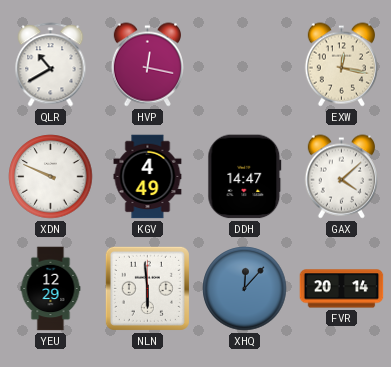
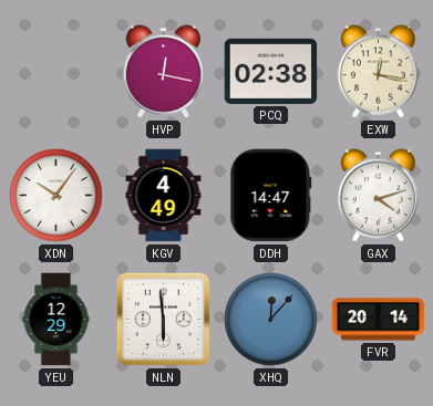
QLR: 10:40 -> none (51, 65)
PCQ: none -> 02:38 (271, 71)
XDN: 9:49 -> 10:06 (56, 196)
GAX: 4:08 -> 4:12 (378, 196)
